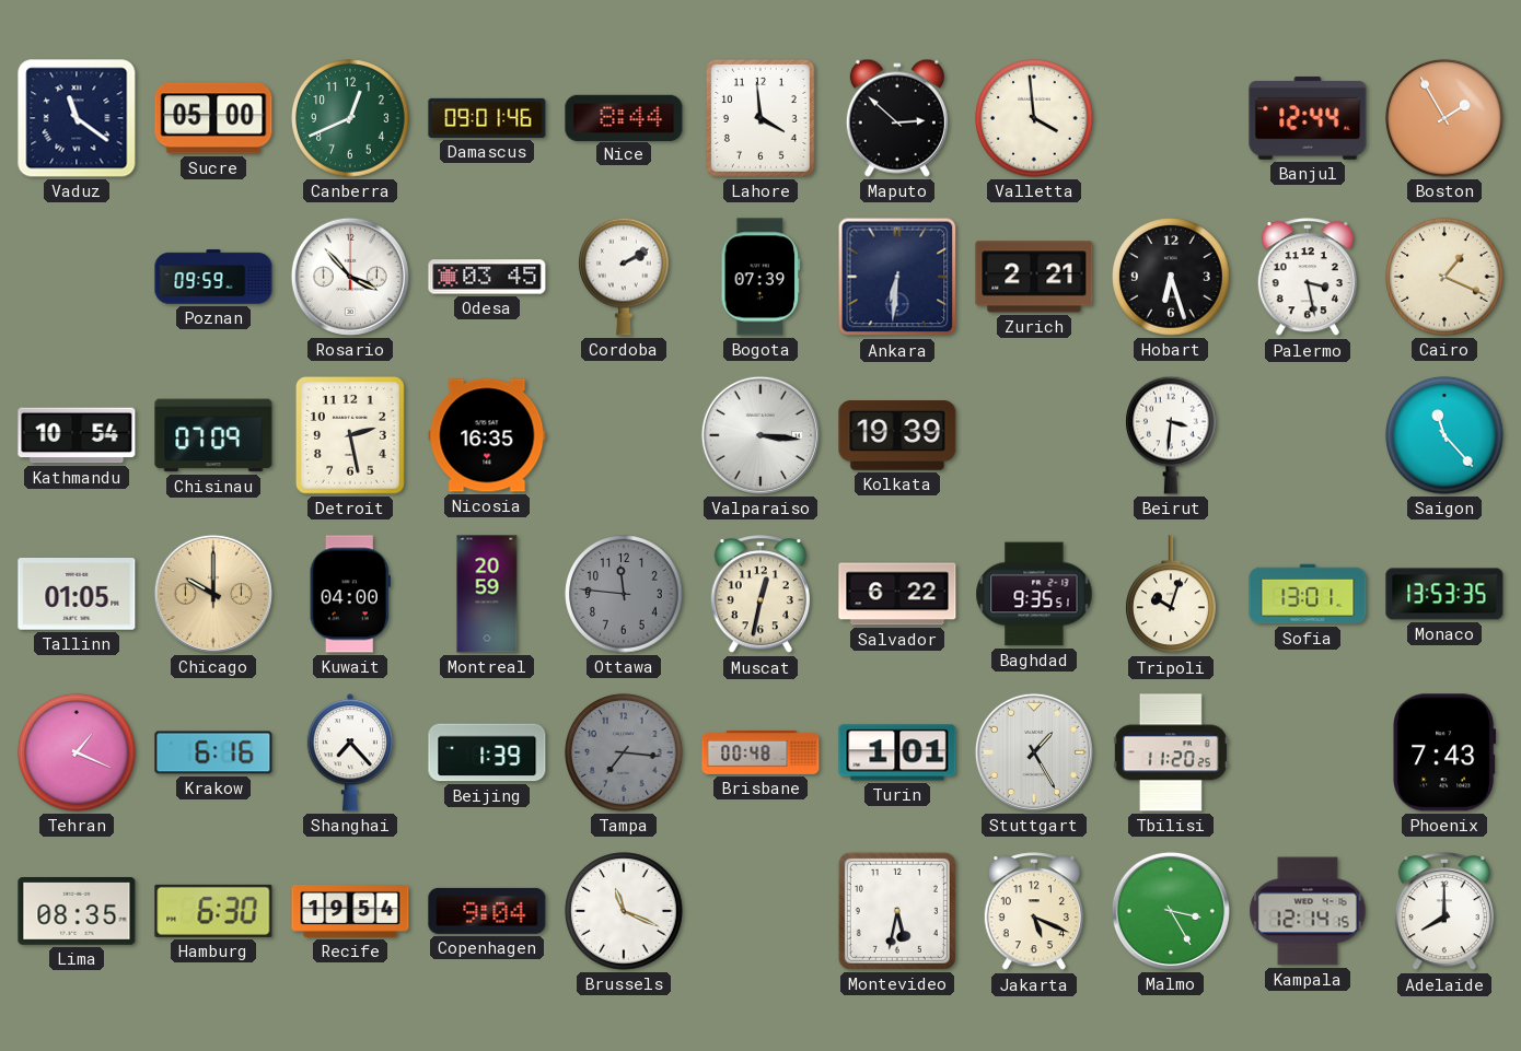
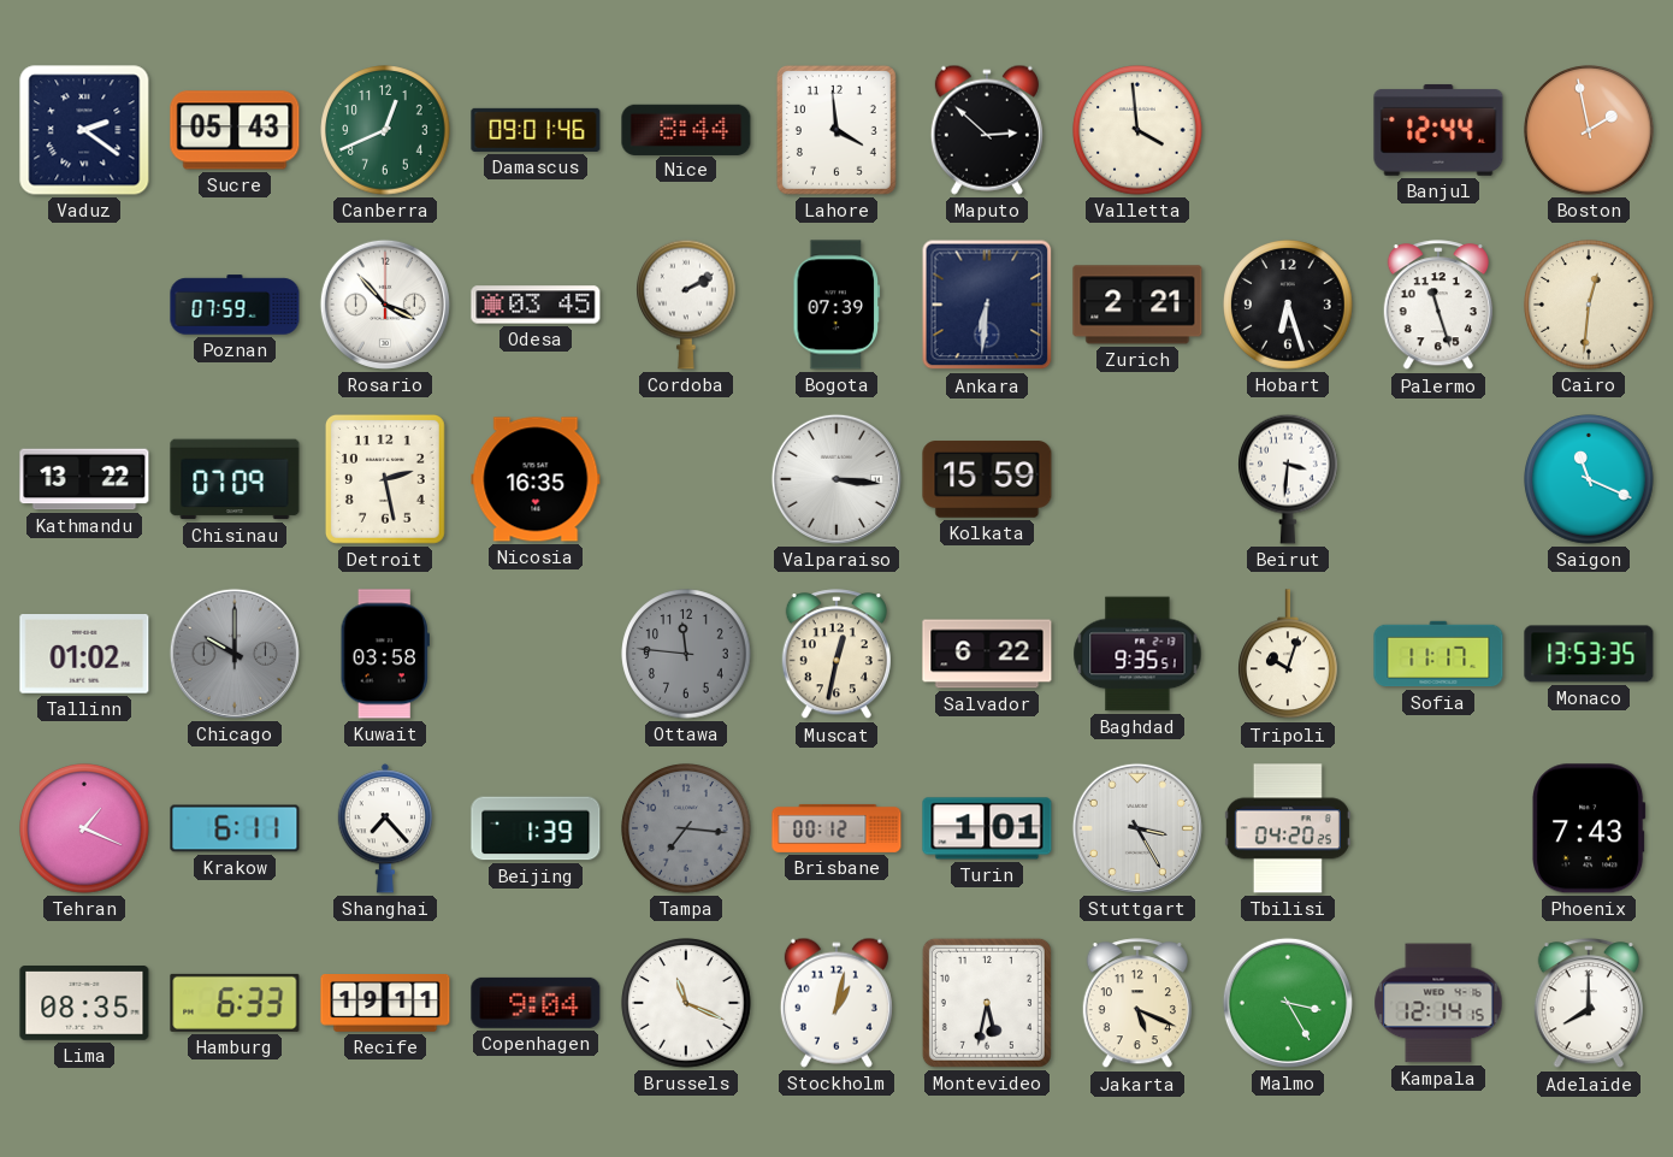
Vaduz: 11:21 -> 2:21 (84, 130)
Sucre: 05:00 -> 05:43 (235, 130)
Boston: 1:55 -> 1:58 (1589, 130)
Poznan: 09:59 -> 07:59 (235, 305)
Palermo: 3:28 -> 11:27 (1438, 306)
Cairo: 1:19 -> 12:31 (1589, 305)
Kathmandu: 10:54 -> 13:22 (84, 479)
Kolkata: 19:39 -> 15:59 (987, 479)
Saigon: 11:23 -> 11:19 (1589, 479)
Tallinn: 01:05 -> 01:02 (84, 655)
Chicago dial: champagne -> grey (235, 654)
Kuwait: 04:00 -> 03:58 (385, 654)
Montreal: 20:59 -> none (487, 594)
Sofia: 13:01 -> 11:17 (1438, 654)
Krakow: 6:16 -> 6:11 (235, 828)
Brisbane: 00:48 -> 00:12 (836, 828)
Stuttgart: 1:25 -> 3:25 (1137, 828)
Tbilisi: 11:20 -> 04:20 (1288, 828)
Hamburg: 6:30 -> 6:33 (235, 1003)
Recife: 19:54 -> 19:11 (385, 1004)
Stockholm: none -> 1:02 (836, 1003)
